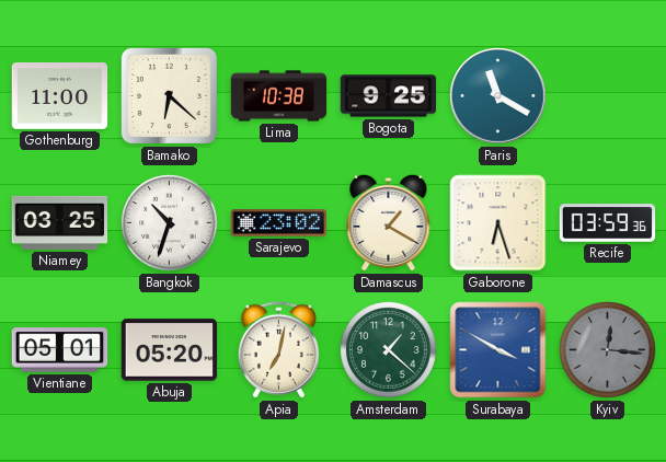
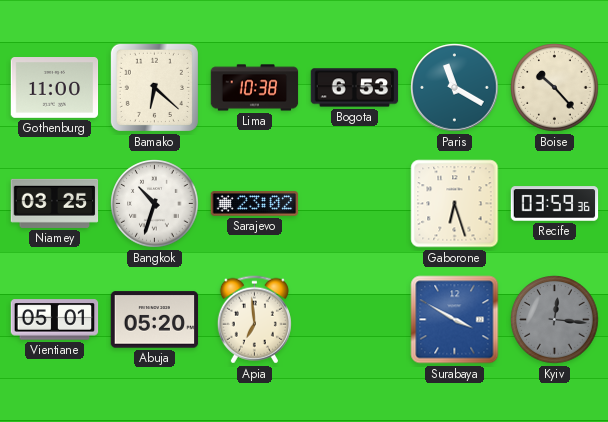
Bogota: 9:25 -> 6:53 (355, 88)
Boise: none -> 10:23 (555, 88)
Damascus: 1:20 -> none (389, 222)
Apia: 7:02 -> 6:59 (254, 320)
Amsterdam: 1:22 -> none (389, 350)
